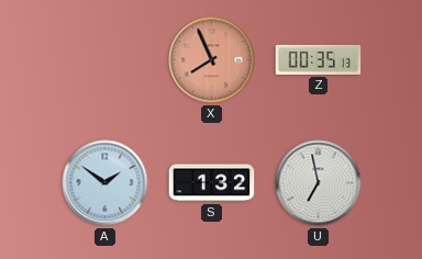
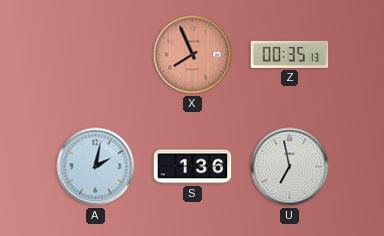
A: 1:51 -> 2:02 (96, 167)
S: 1:32 -> 1:36 (193, 167)
